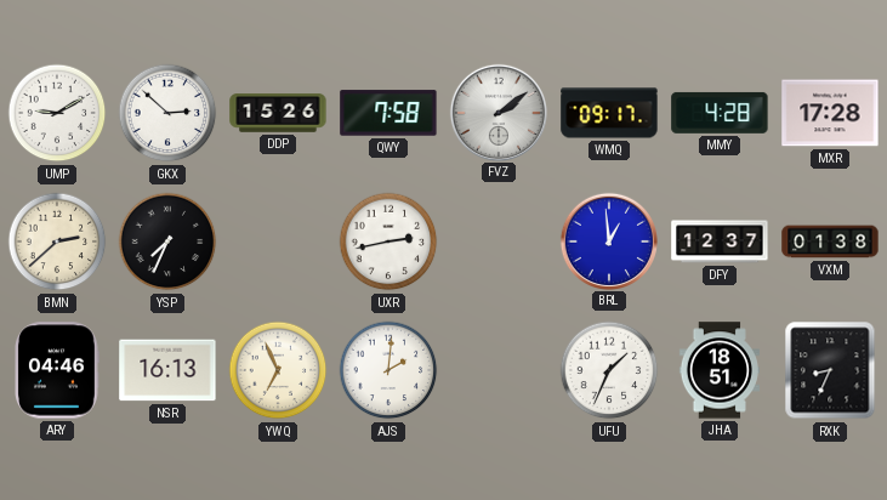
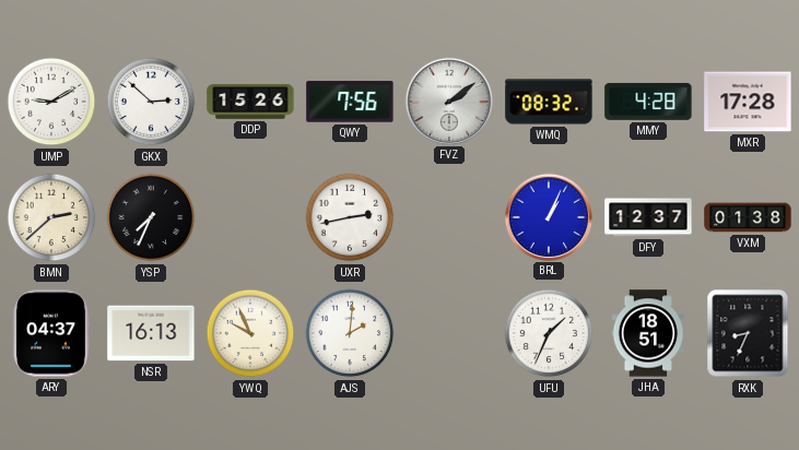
QWY: 7:58 -> 7:56 (350, 102)
WMQ: 09:17 -> 08:32 (549, 102)
BRL: 12:59 -> 1:04 (548, 216)
ARY: 04:46 -> 04:37 (51, 333)
YWQ: 6:56 -> 9:56 (250, 333)
